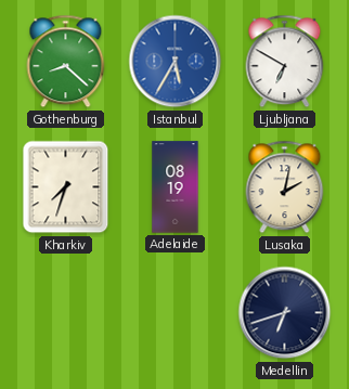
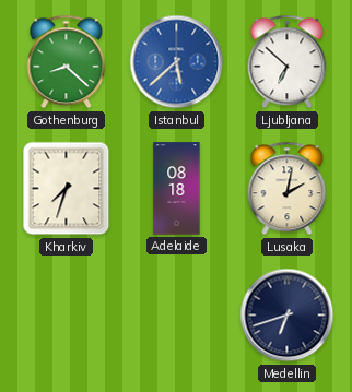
Istanbul: 5:35 -> 5:38 (177, 62)
Ljubljana: 6:50 -> 6:52 (288, 62)
Adelaide: 08:19 -> 08:18 (177, 189)
